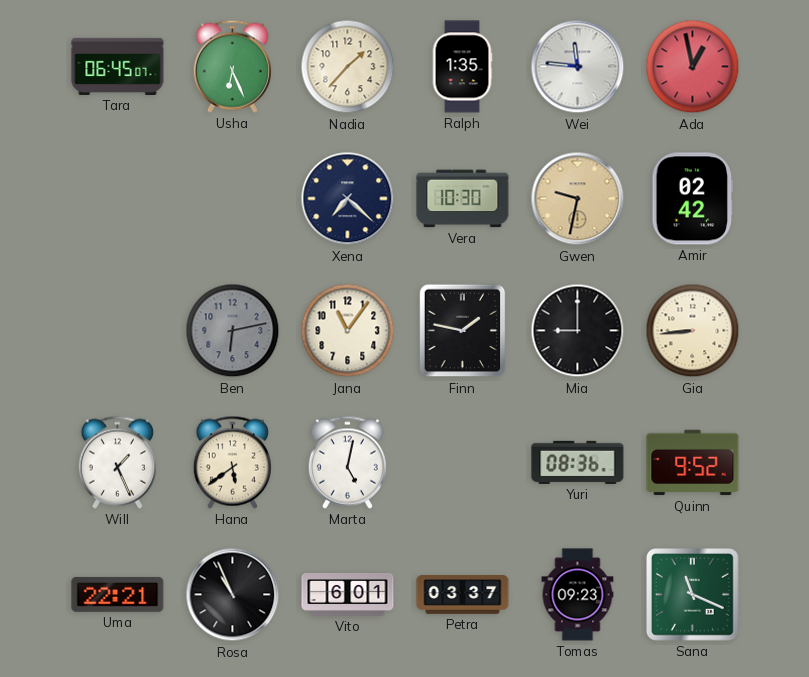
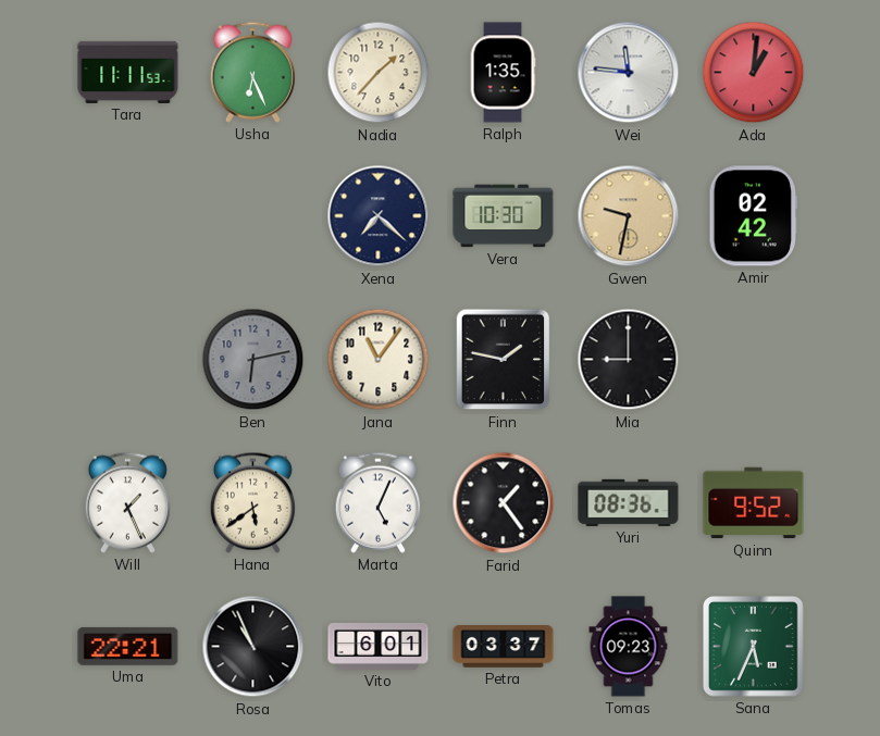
Tara: 06:45 -> 11:11 (128, 72)
Ada: 12:58 -> 1:01 (754, 73)
Gia: 8:44 -> none (693, 331)
Marta: 5:02 -> 5:04 (377, 502)
Farid: none -> 1:24 (504, 503)
Sana: 11:19 -> 5:34 (754, 647)
